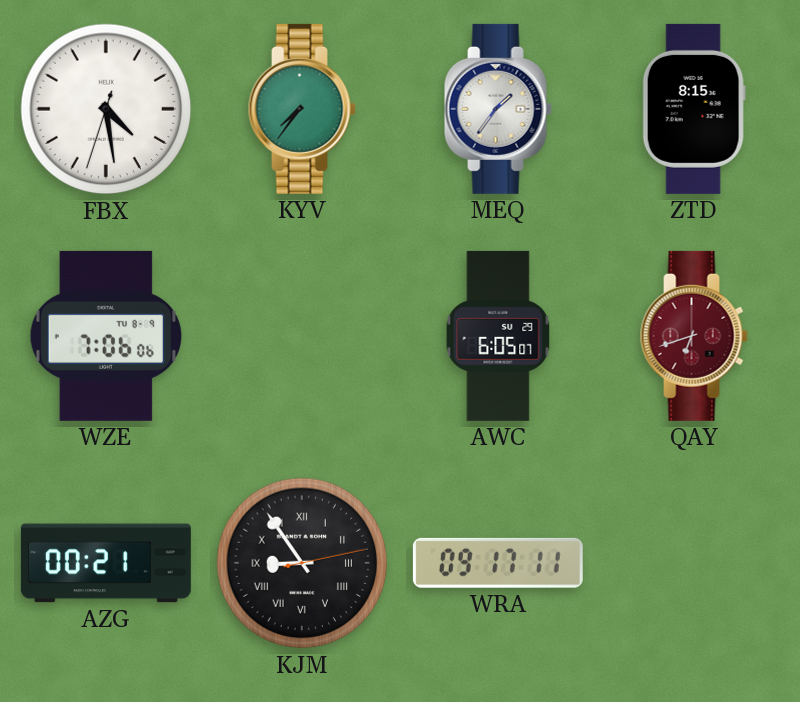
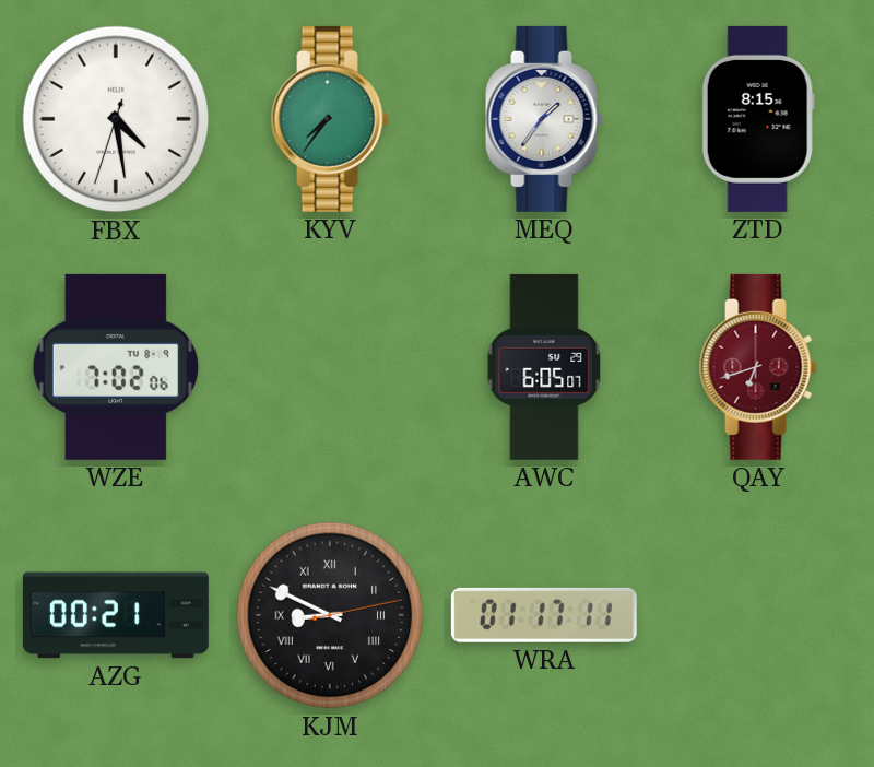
WZE: 7:06 -> 7:02 (115, 367)
KJM: 8:54 -> 8:49 (330, 615)
WRA: 09:17 -> 01:17 (544, 615)
